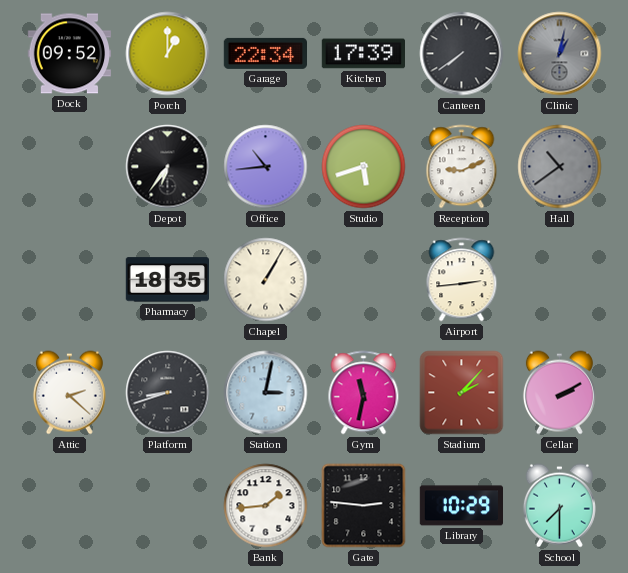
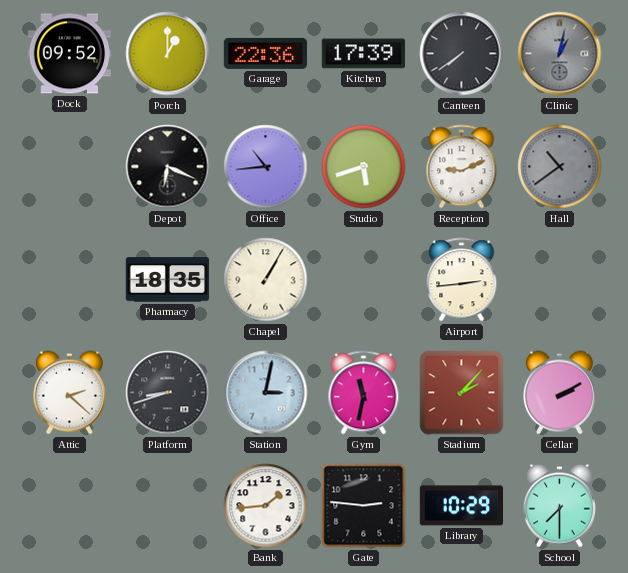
Garage: 22:34 -> 22:36 (266, 53)
Depot: 6:36 -> 6:19 (168, 167)
